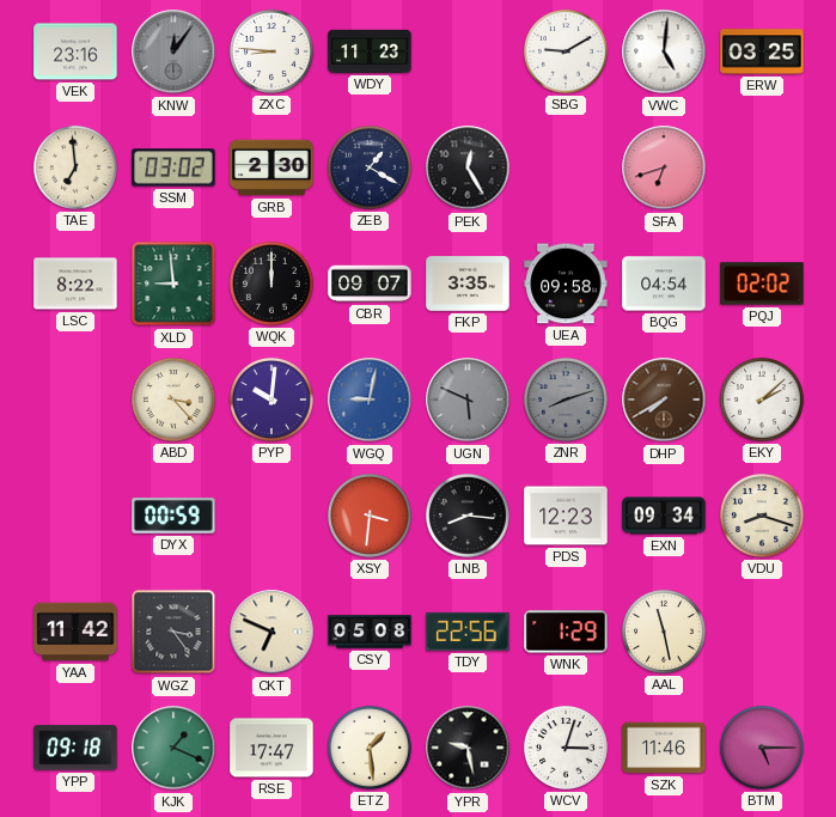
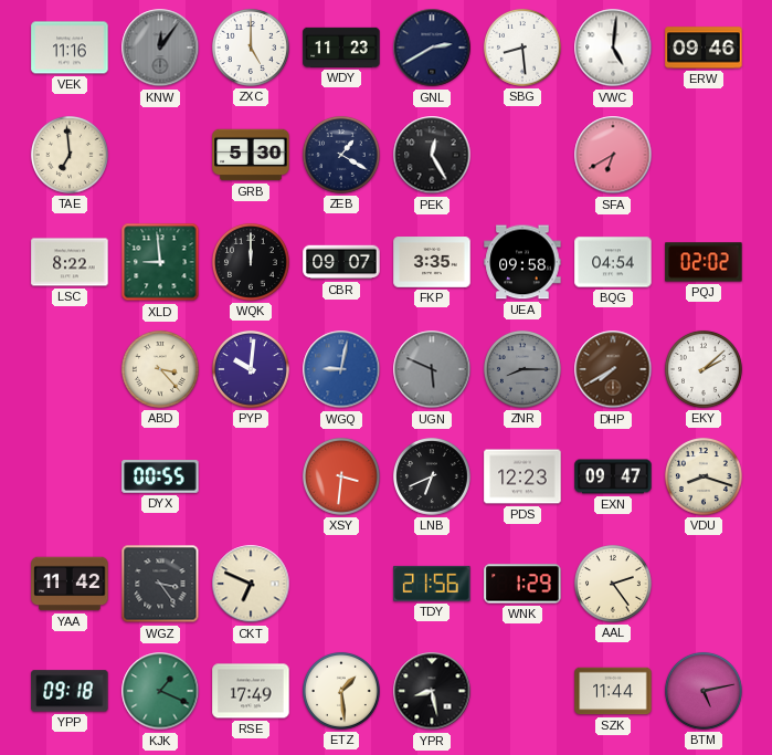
VEK: 23:16 -> 11:16 (70, 48)
ZXC: 8:46 -> 5:00 (251, 48)
GNL: none -> 2:40 (432, 48)
SBG: 9:10 -> 8:29 (522, 48)
ERW: 03:25 -> 09:46 (704, 48)
SSM: 03:02 -> none (173, 167)
GRB: 2:30 -> 5:30 (251, 155)
SFA: 6:42 -> 6:40 (613, 155)
ZNR: 8:12 -> 8:15 (522, 369)
DYX: 00:59 -> 00:55 (160, 478)
LNB: 8:16 -> 6:41 (432, 476)
EXN: 09:34 -> 09:47 (613, 476)
CSY: 05:08 -> none (370, 632)
TDY: 22:56 -> 21:56 (432, 584)
AAL: 11:28 -> 2:24 (613, 584)
RSE: 17:47 -> 17:49 (251, 691)
YPR: 9:28 -> 8:28 (432, 691)
WCV: 3:03 -> none (566, 748)
SZK: 11:46 -> 11:44 (613, 691)
BTM: 5:15 -> 5:13 (704, 691)
